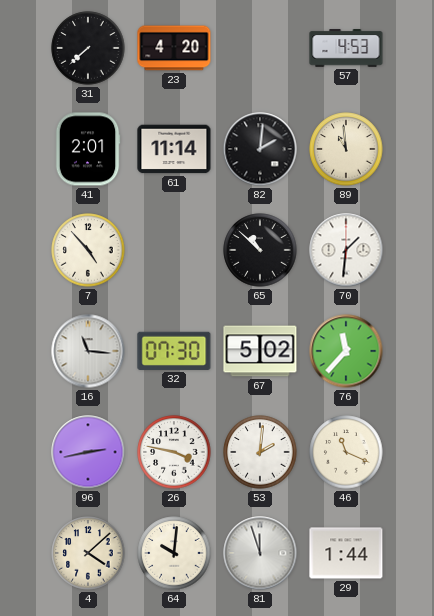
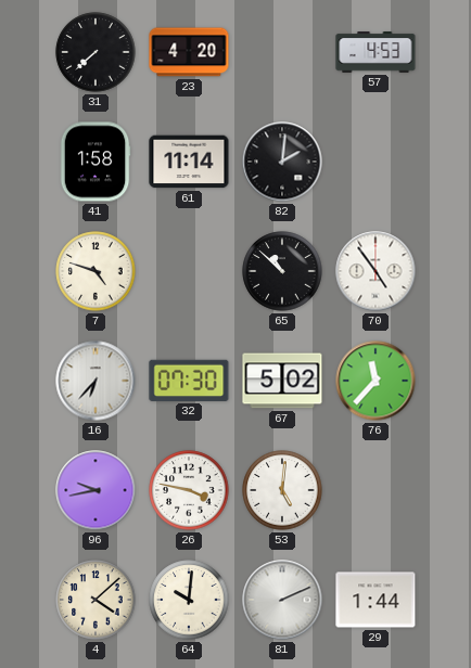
41: 2:01 -> 1:58 (96, 162)
89: 10:59 -> none (346, 149)
7: 4:53 -> 4:48 (96, 271)
70: 1:31 -> 4:54 (375, 271)
16: 11:16 -> 6:37 (96, 381)
96: 2:43 -> 9:43 (96, 490)
53: 2:01 -> 5:01 (282, 490)
46: 11:19 -> none (346, 452)
81: 11:57 -> 2:11 (282, 600)
